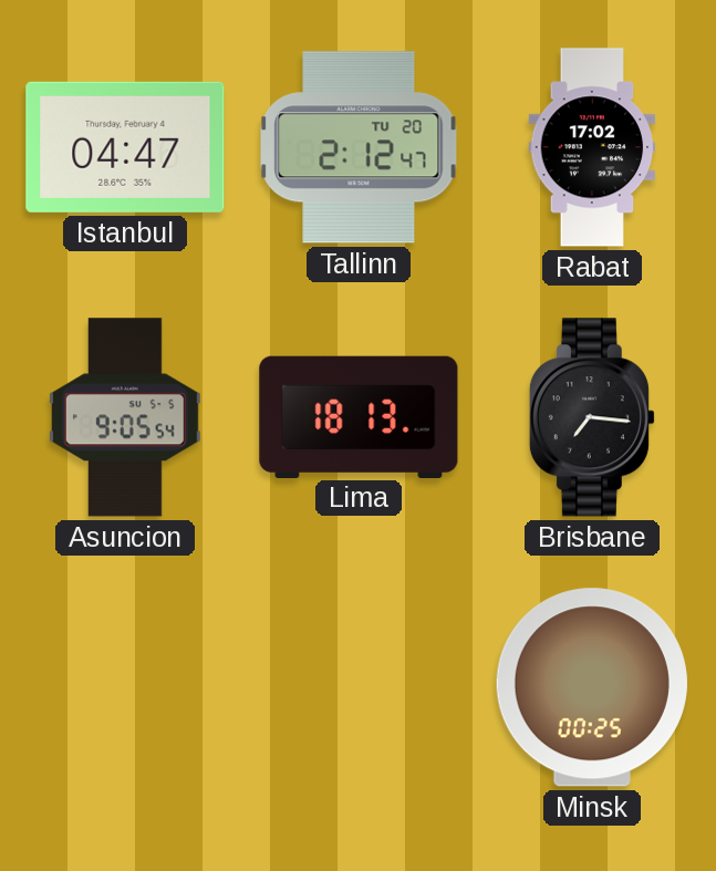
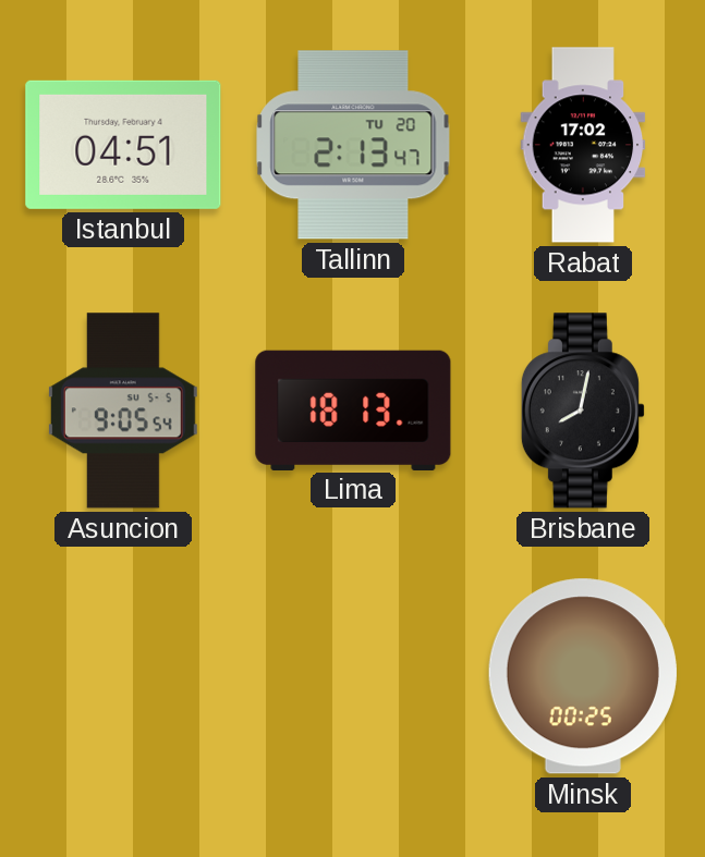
Istanbul: 04:47 -> 04:51 (123, 145)
Tallinn: 2:12 -> 2:13 (353, 145)
Brisbane: 7:16 -> 8:02 (583, 411)
